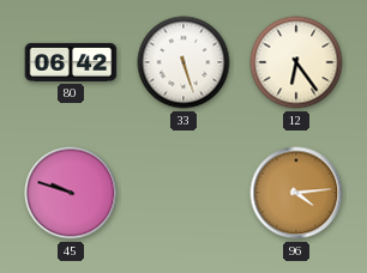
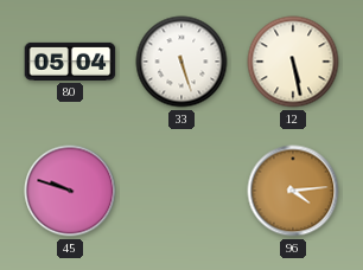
80: 06:42 -> 05:04 (70, 62)
12: 6:24 -> 5:28 (293, 62)
